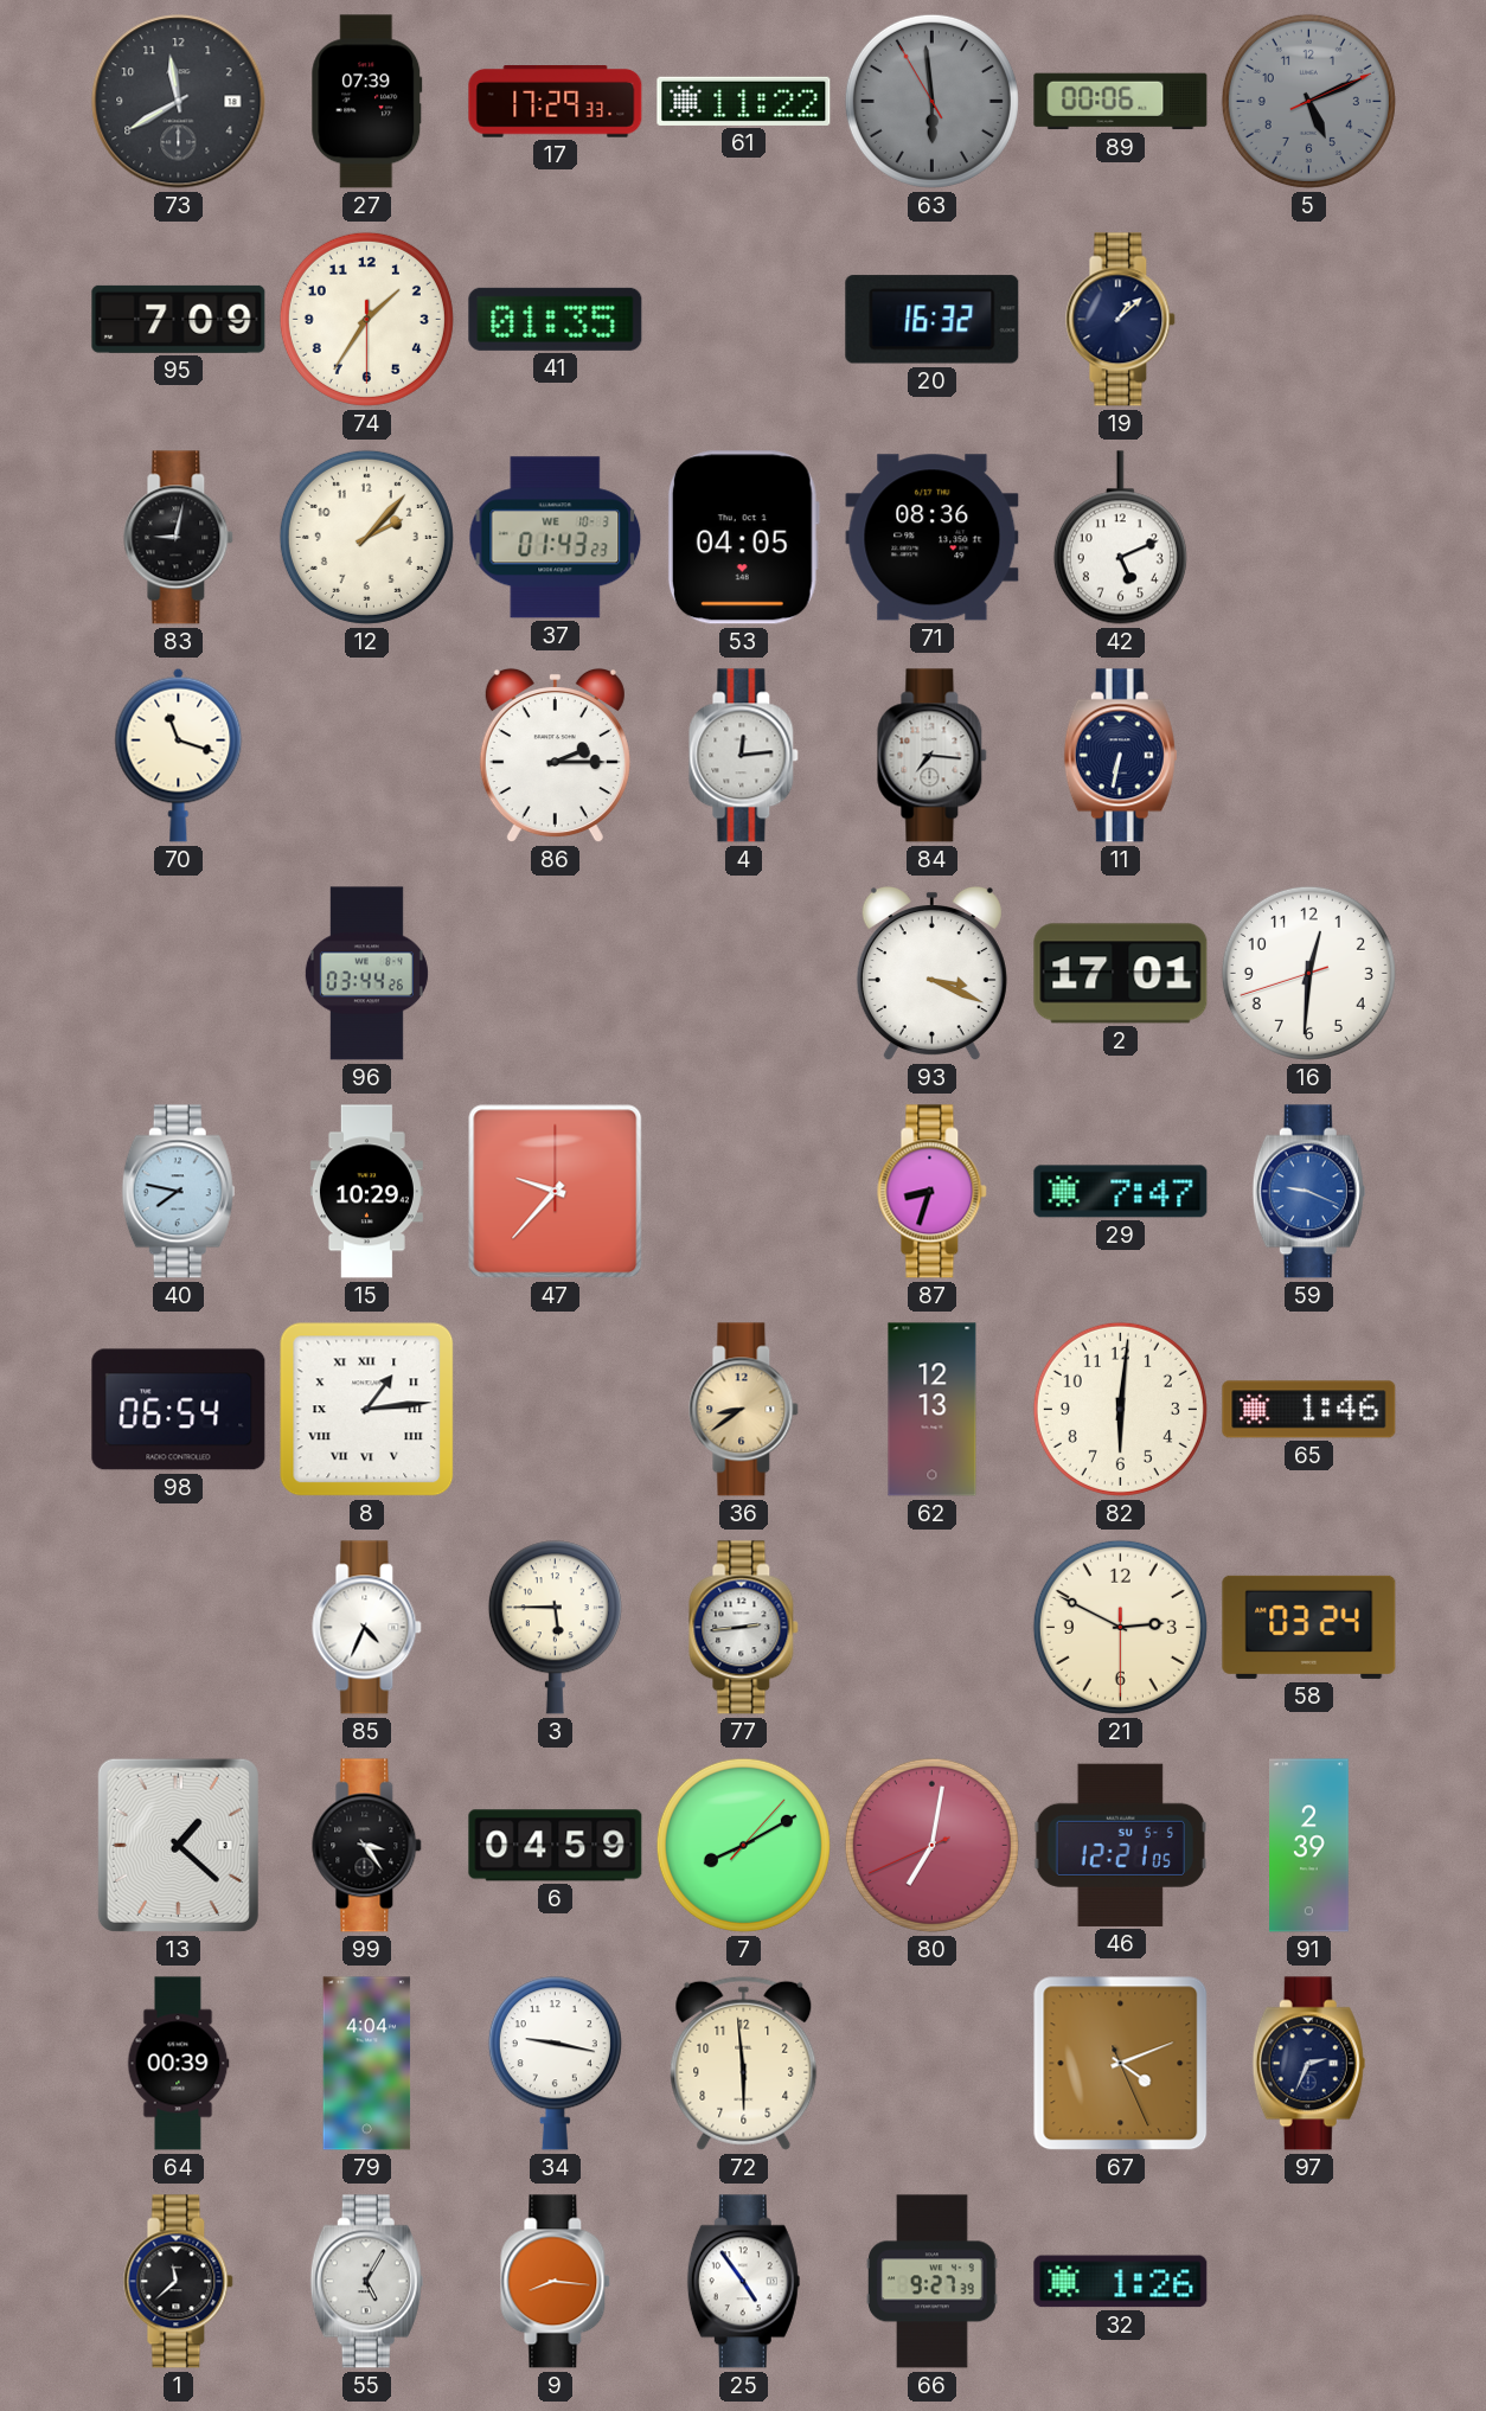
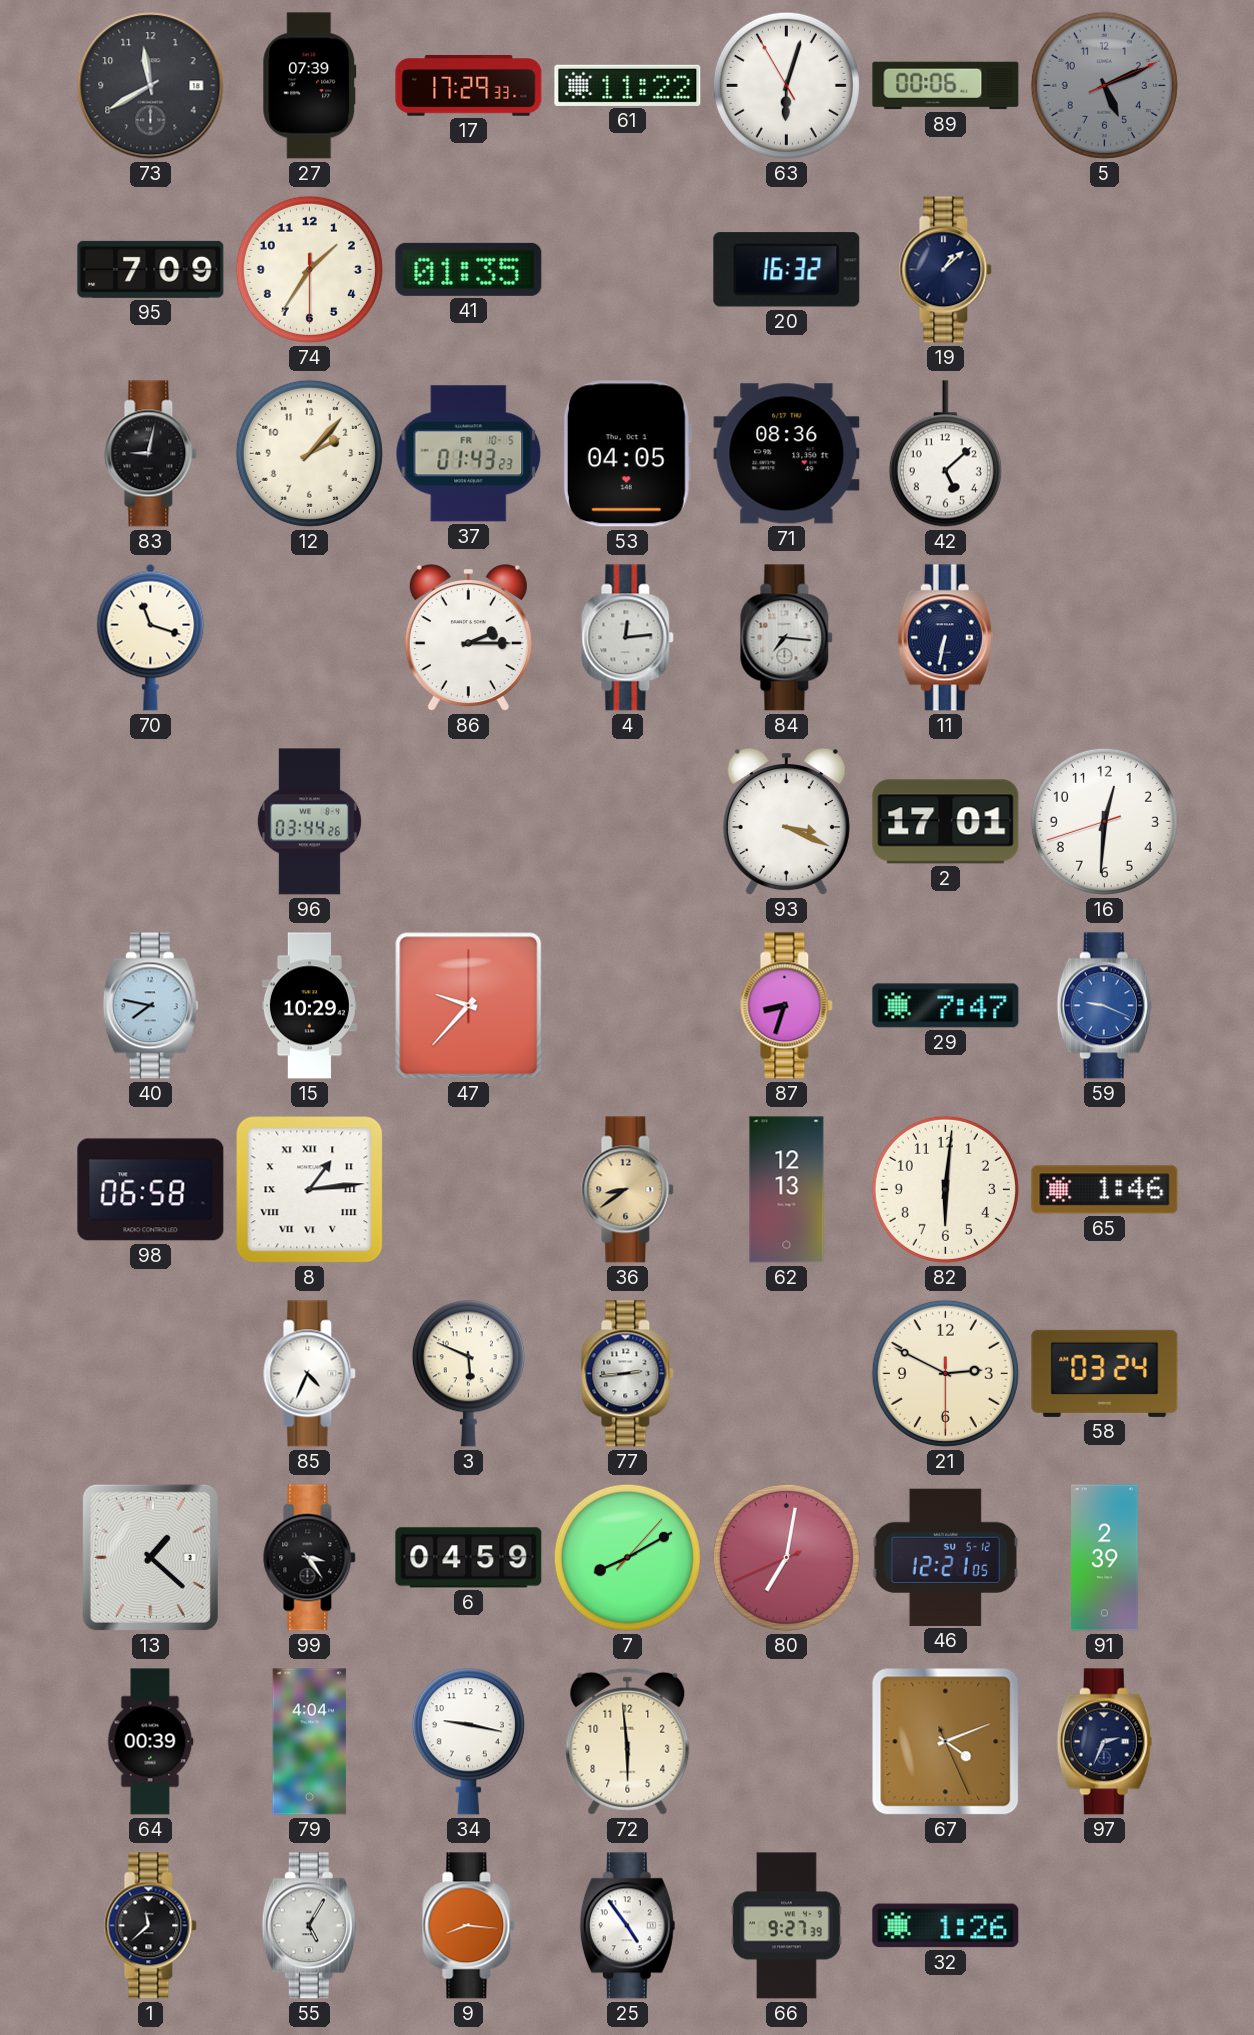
63: 5:58 -> 6:02 (786, 85)
63 dial: grey -> white (786, 85)
37 date: WE 10-3 -> FR 10-5 (469, 454)
42: 5:11 -> 5:08 (945, 454)
98: 06:54 -> 06:58 (151, 1190)
3: 5:45 -> 5:49 (468, 1374)
46 date: SU 5-5 -> SU 5-12 (945, 1557)
